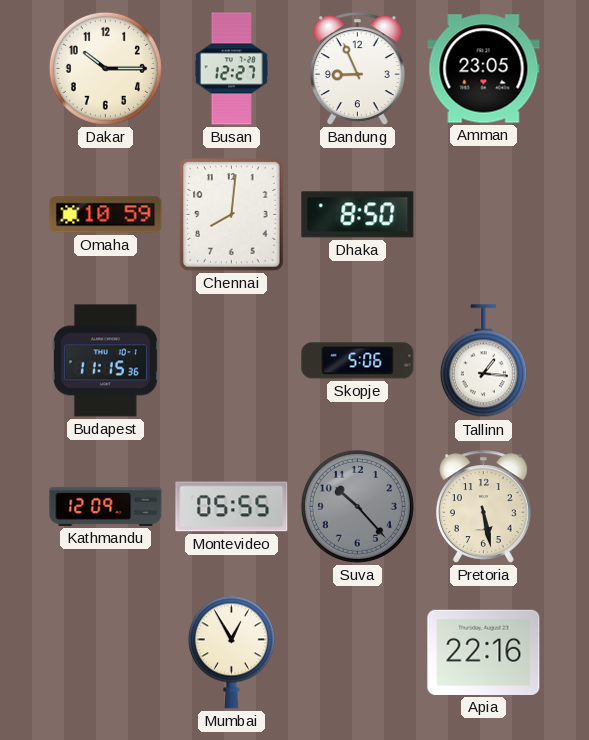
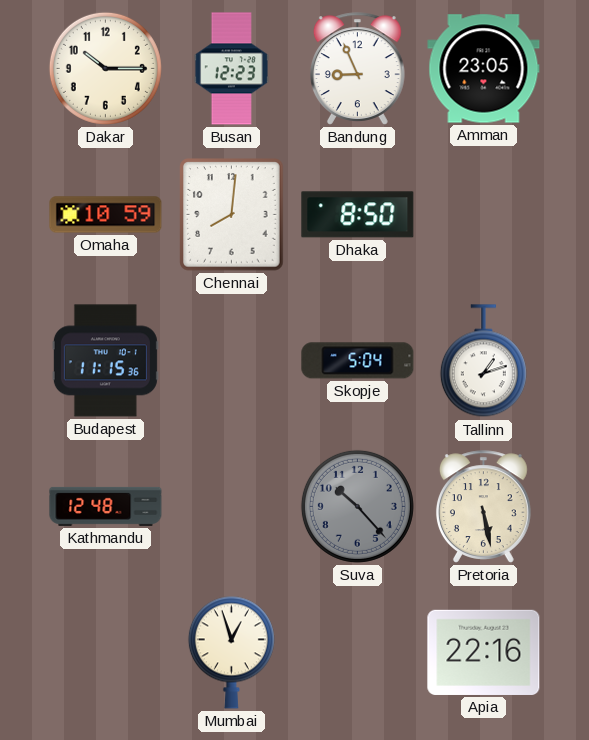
Busan: 12:27 -> 12:23 (231, 69)
Skopje: 5:06 -> 5:04 (358, 361)
Tallinn: 1:16 -> 1:12 (483, 361)
Kathmandu: 12:09 -> 12:48 (106, 506)
Montevideo: 05:55 -> none (232, 507)
Mumbai: 12:55 -> 12:57 (231, 652)
